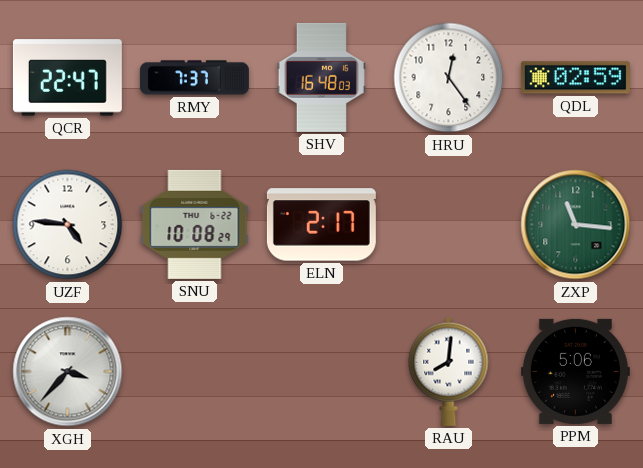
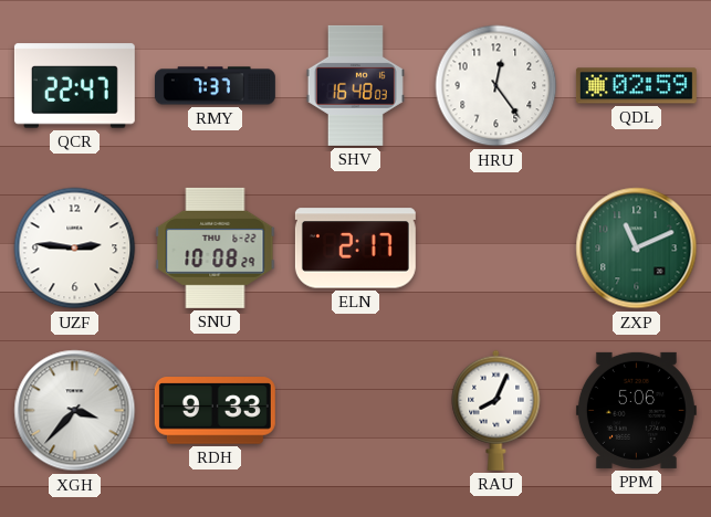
UZF: 4:46 -> 2:46 (75, 249)
ZXP: 11:16 -> 11:11 (637, 249)
RDH: none -> 9:33 (215, 411)
RAU: 8:01 -> 8:04 (496, 410)
